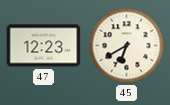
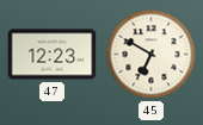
45: 6:40 -> 6:50 (152, 55)
